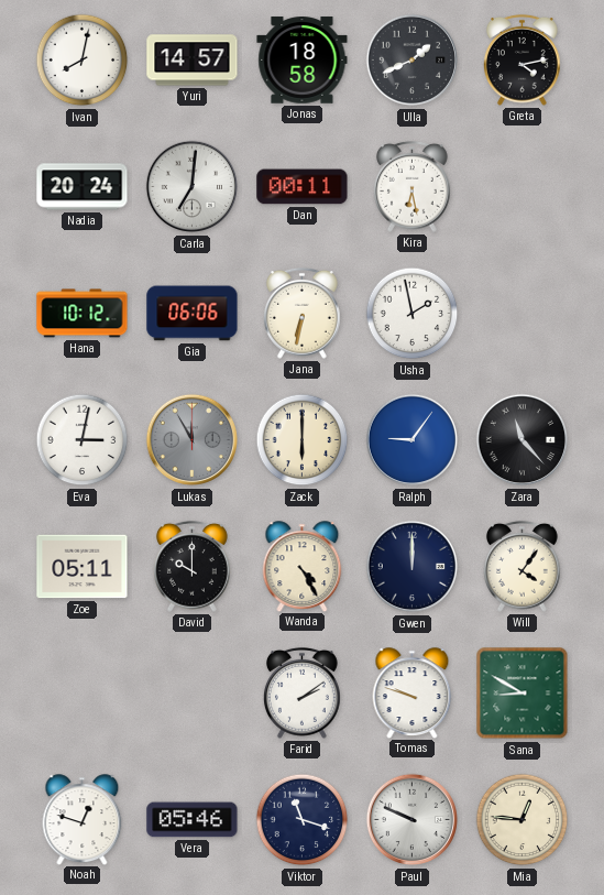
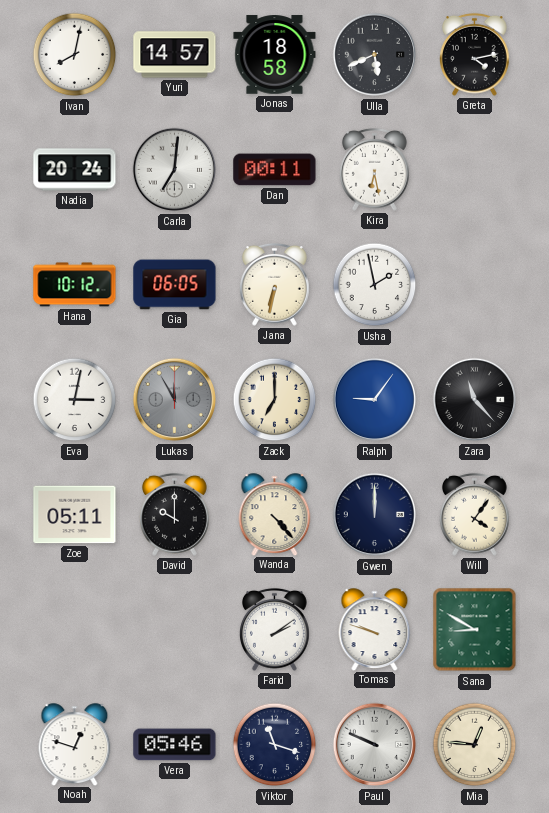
Ulla: 1:41 -> 5:41 (375, 55)
Gia: 06:06 -> 06:05 (175, 285)
Zack: 6:00 -> 7:00 (275, 400)
Wanda: 4:25 -> 4:23 (275, 514)
